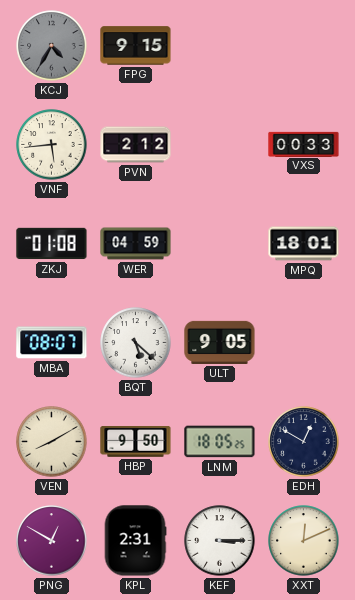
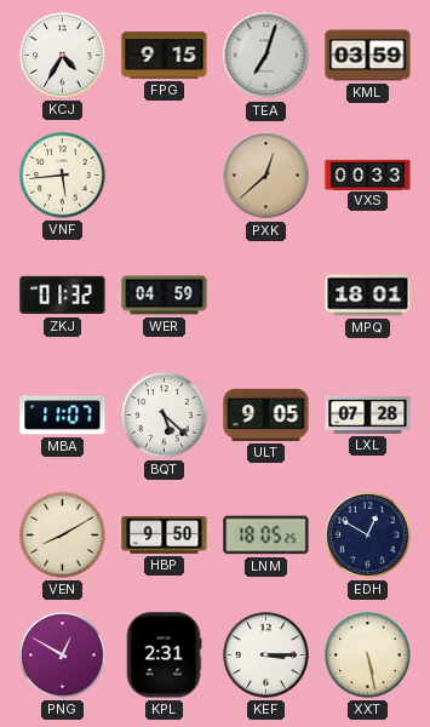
KCJ dial: grey -> white (63, 56)
TEA: none -> 7:03 (266, 56)
KML: none -> 03:59 (368, 56)
PVN: 2:12 -> none (136, 145)
PXK: none -> 12:38 (266, 176)
ZKJ: 01:08 -> 01:32 (63, 296)
MBA: 08:07 -> 11:07 (63, 416)
LXL: none -> 07:28 (368, 414)
XXT: 12:11 -> 5:28 (368, 656)
